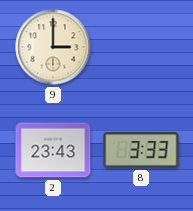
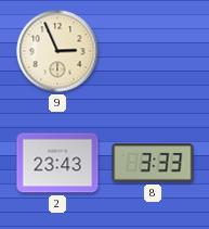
9: 3:00 -> 2:56 (57, 51)
